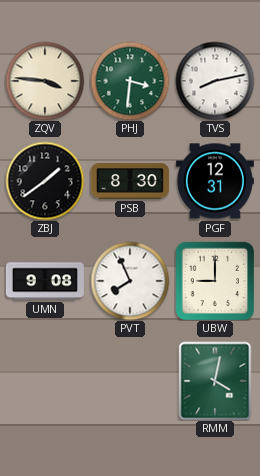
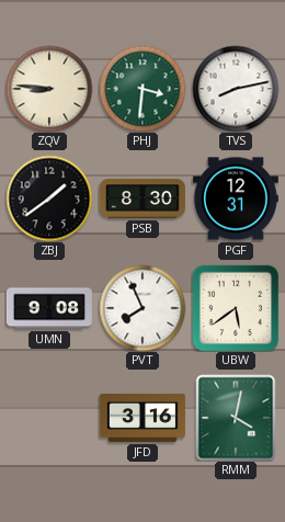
ZQV: 3:46 -> 8:46 (49, 89)
UBW: 9:00 -> 5:39 (236, 308)
JFD: none -> 3:16 (142, 418)
